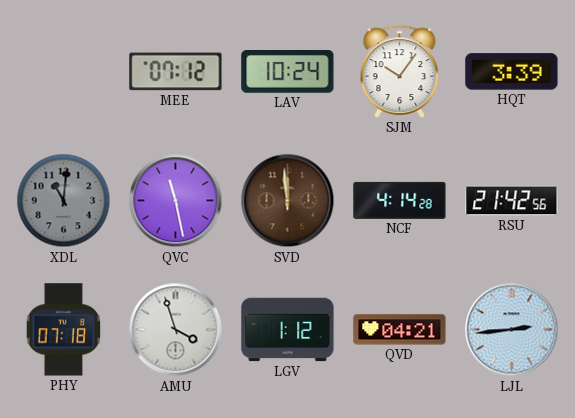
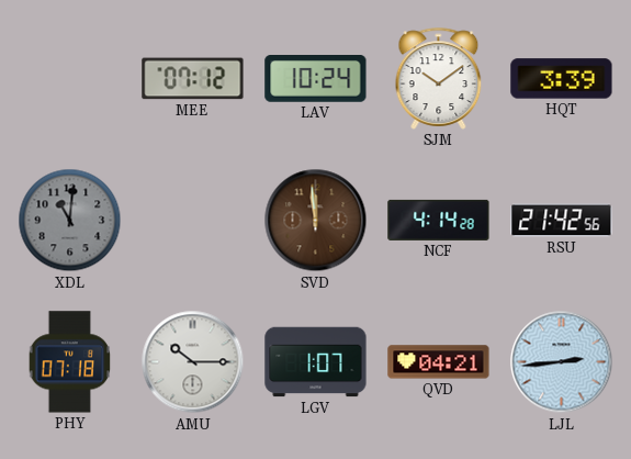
SJM: 10:06 -> 10:09 (439, 78)
QVC: 11:28 -> none (176, 201)
AMU: 3:57 -> 10:15 (193, 362)
LGV: 1:12 -> 1:07 (316, 362)
